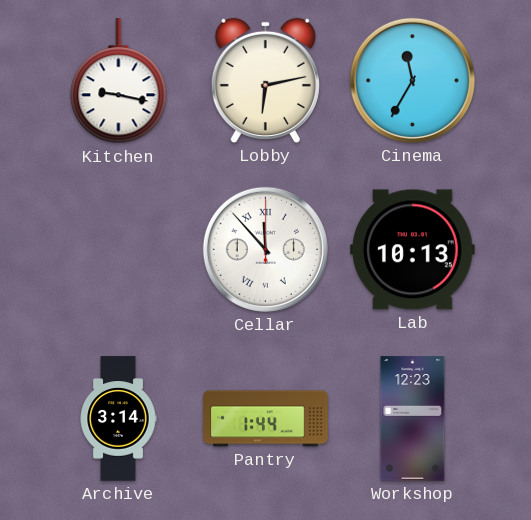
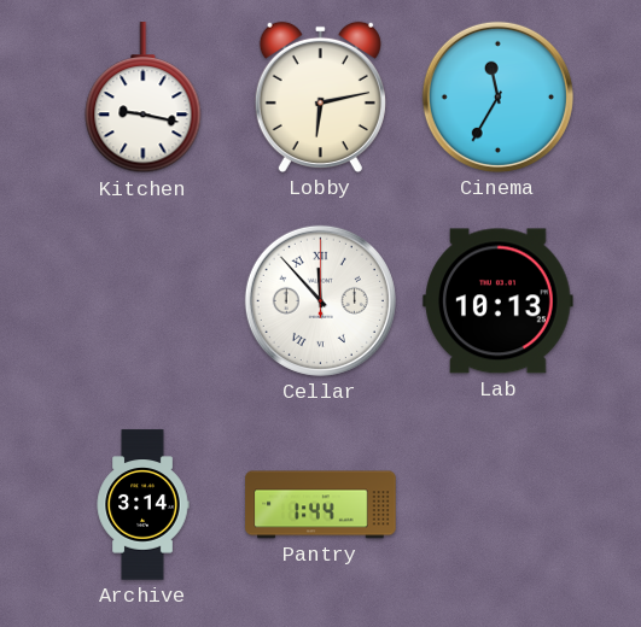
Workshop: 12:23 -> none (413, 419)
